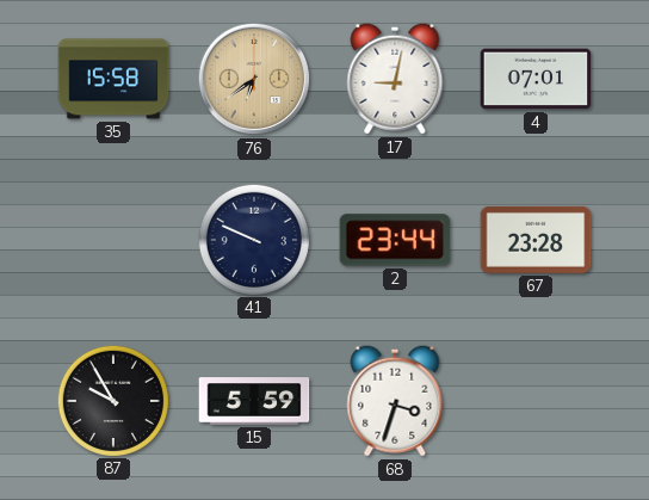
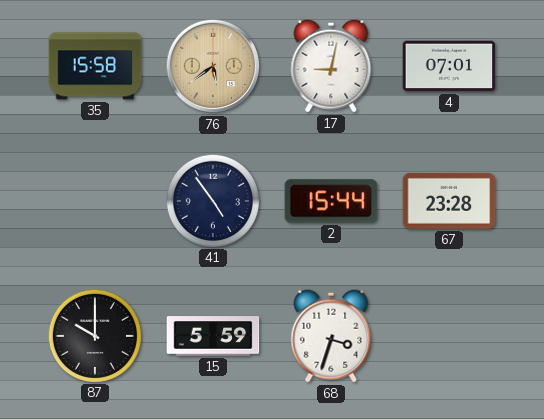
76: 6:39 -> 5:39 (213, 66)
41: 9:49 -> 4:54 (212, 200)
2: 23:44 -> 15:44 (331, 201)
87: 9:55 -> 10:00 (94, 335)
